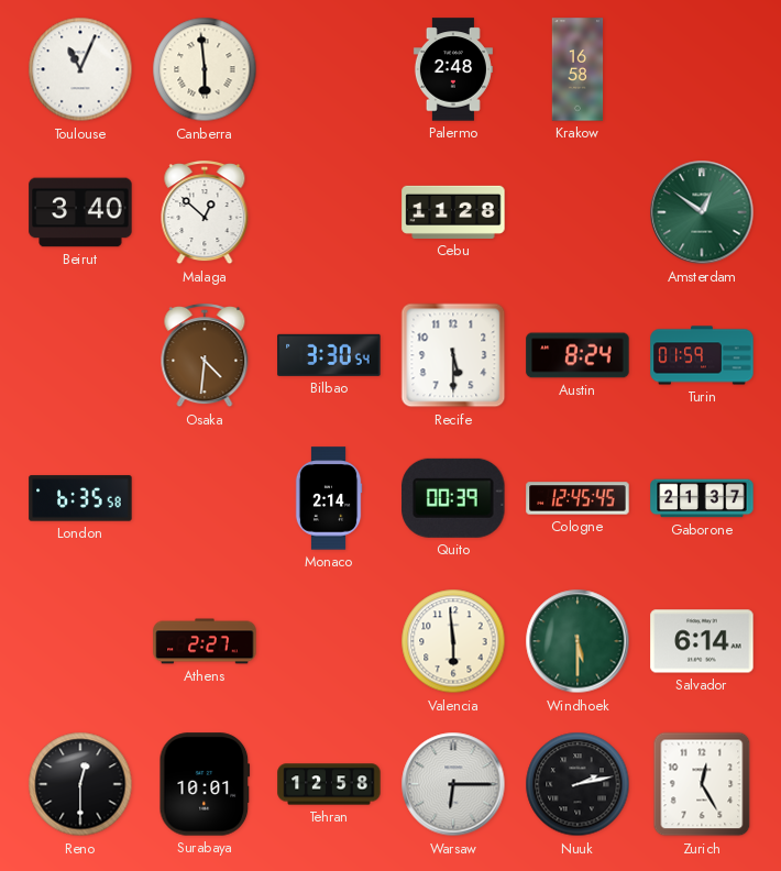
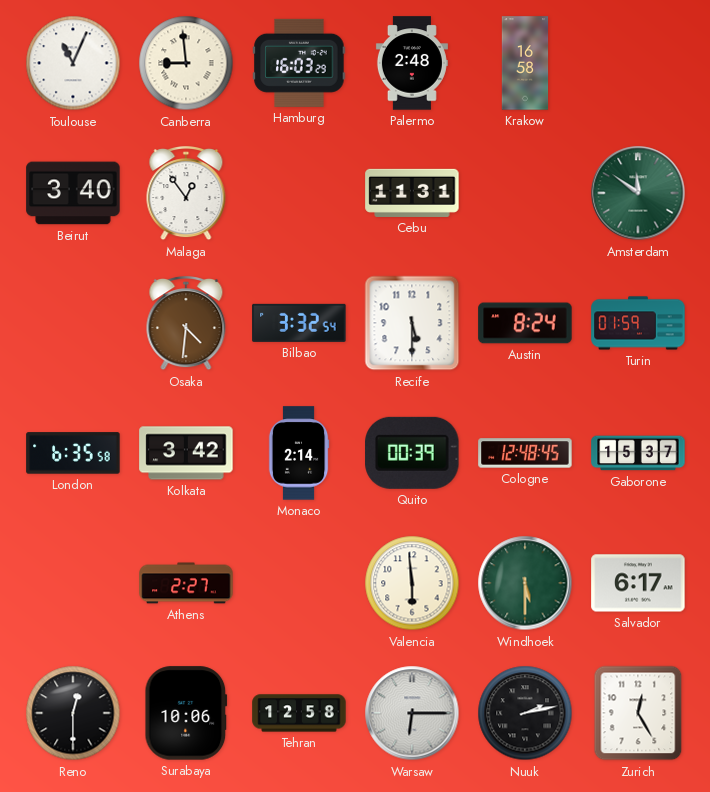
Canberra: 5:59 -> 8:59 (186, 63)
Hamburg: none -> 16:03 (299, 63)
Malaga: 12:52 -> 12:54 (186, 194)
Cebu: 11:28 -> 11:31 (412, 193)
Amsterdam: 12:51 -> 11:51 (638, 193)
Bilbao: 3:30 -> 3:32 (299, 323)
Kolkata: none -> 3:42 (186, 453)
Cologne: 12:45 -> 12:48 (525, 453)
Gaborone: 21:37 -> 15:37 (638, 453)
Salvador: 6:14 -> 6:17 (638, 583)
Surabaya: 10:01 -> 10:06 (186, 713)
